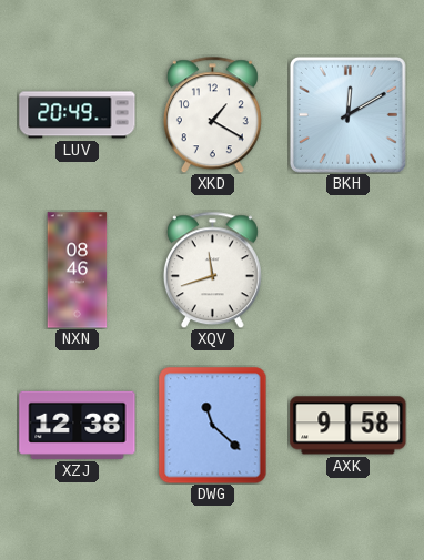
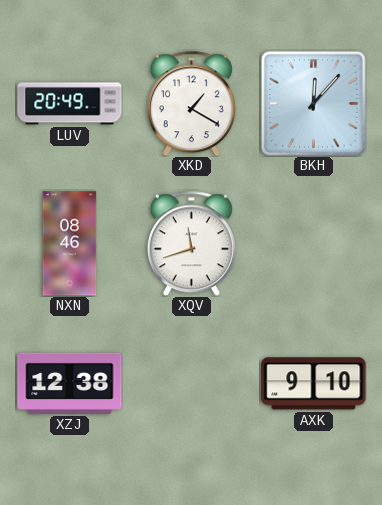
BKH: 12:10 -> 12:07 (313, 103)
DWG: 11:22 -> none (213, 426)
AXK: 9:58 -> 9:10 (314, 384)
